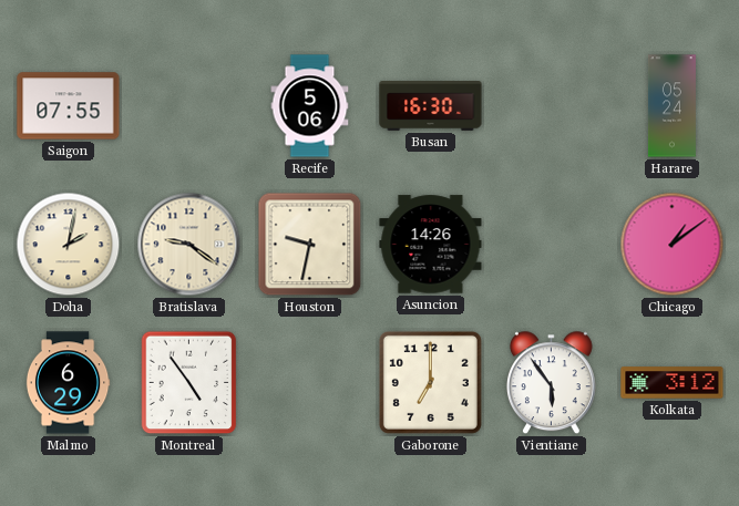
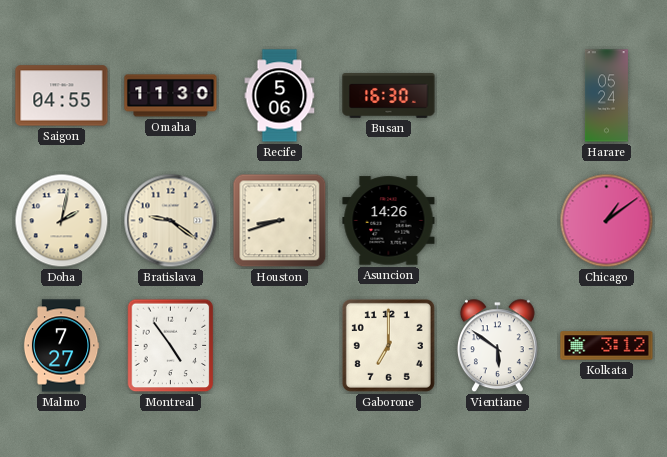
Saigon: 07:55 -> 04:55 (62, 96)
Omaha: none -> 11:30 (171, 96)
Houston: 9:32 -> 8:42 (280, 221)
Malmo: 6:29 -> 7:27 (61, 346)
Vientiane: 5:54 -> 5:51 (497, 346)
